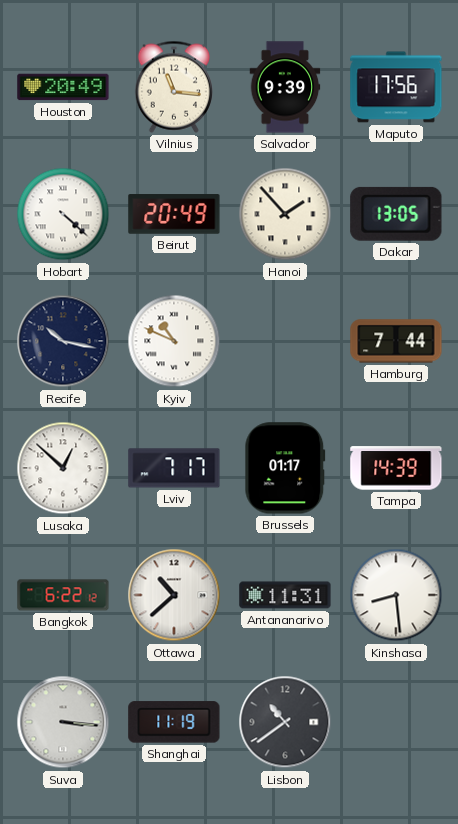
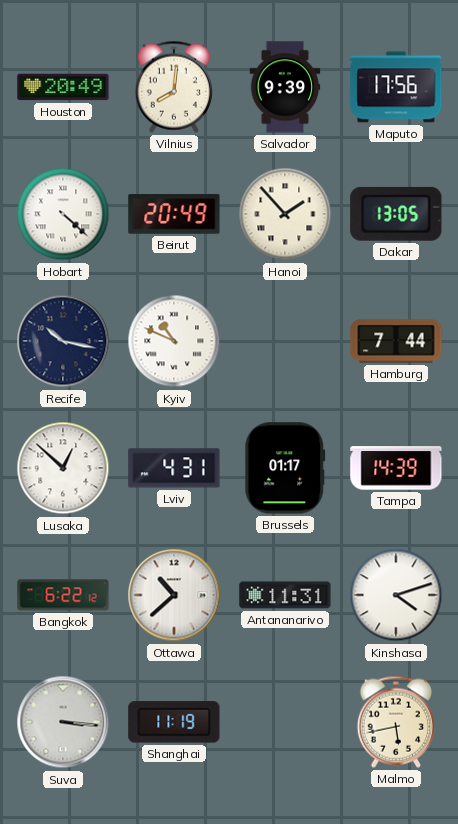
Vilnius: 11:16 -> 8:01 (173, 87)
Lviv: 7:17 -> 4:31 (174, 468)
Kinshasa: 8:29 -> 4:12 (396, 595)
Lisbon: 10:39 -> none (285, 722)
Malmo: none -> 5:43 (395, 722)
